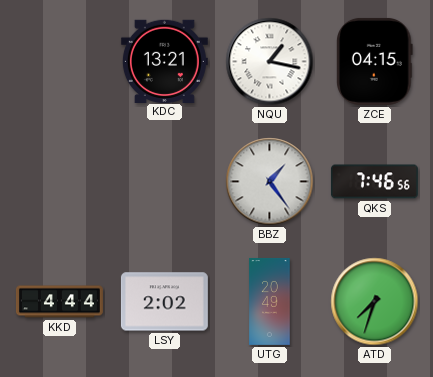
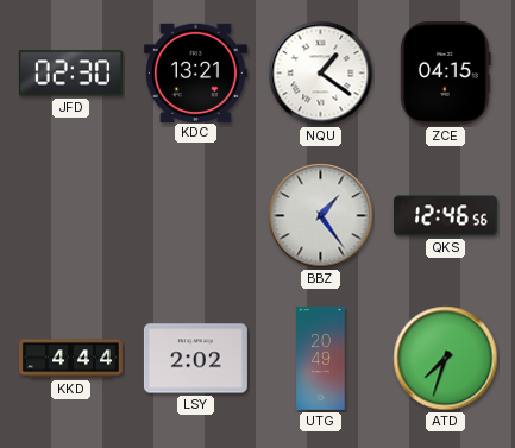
JFD: none -> 02:30 (70, 74)
NQU: 1:17 -> 1:21 (321, 74)
QKS: 7:46 -> 12:46 (445, 216)
